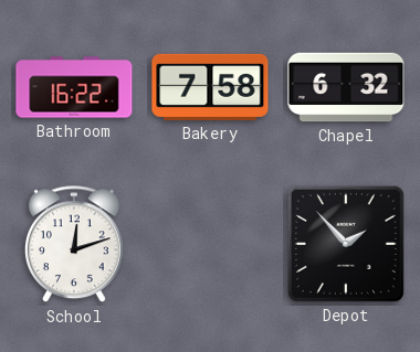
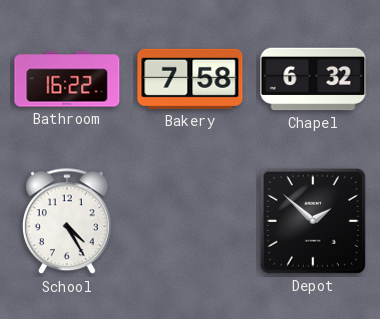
School: 12:12 -> 4:25 (67, 222)
Depot: 1:53 -> 1:52 (313, 221)
